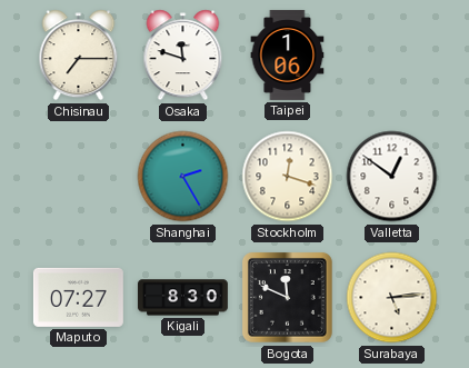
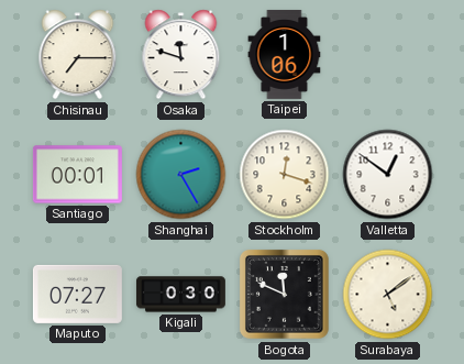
Santiago: none -> 00:01 (77, 175)
Kigali: 8:30 -> 0:30 (180, 295)
Surabaya: 5:14 -> 5:09 (388, 295)
